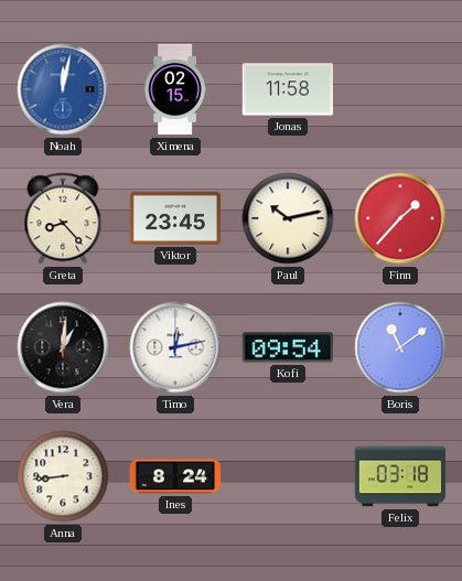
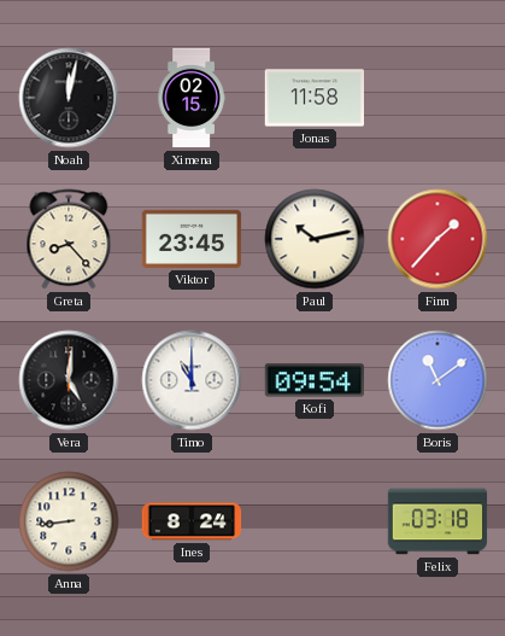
Noah dial: blue -> black (69, 98)
Vera: 1:01 -> 5:01 (69, 380)
Timo: 12:13 -> 11:00 (192, 380)
